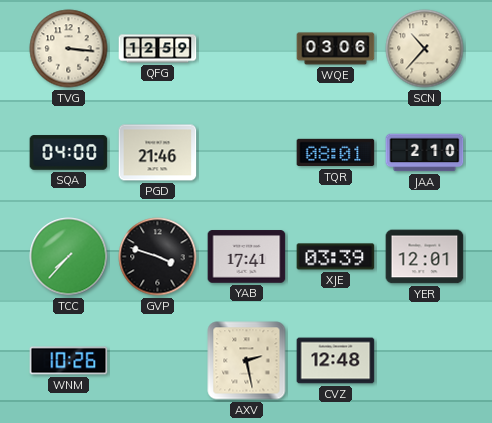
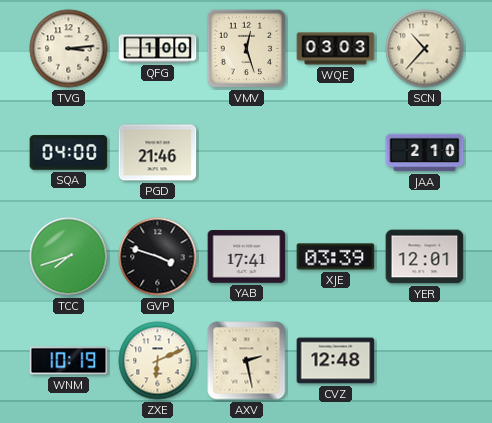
TVG: 3:16 -> 3:14 (69, 49)
QFG: 12:59 -> 1:00 (158, 49)
VMV: none -> 12:27 (247, 49)
WQE: 03:06 -> 03:03 (336, 49)
TQR: 08:01 -> none (336, 153)
TCC: 7:37 -> 7:42 (69, 257)
WNM: 10:26 -> 10:19 (69, 361)
ZXE: none -> 6:11 (158, 361)
